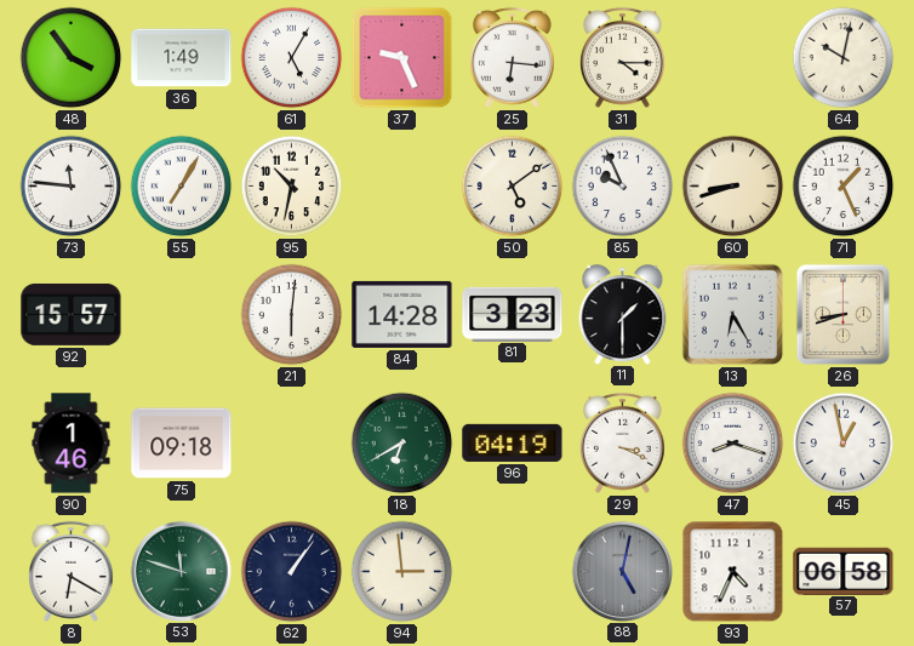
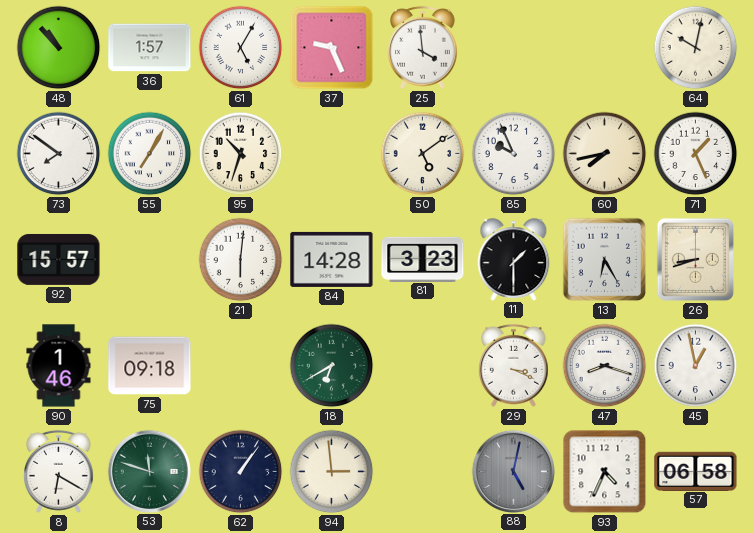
48: 3:54 -> 10:53 (59, 48)
36: 1:49 -> 1:57 (150, 48)
25: 6:16 -> 3:59 (423, 47)
31: 4:15 -> none (623, 57)
73: 11:46 -> 7:51 (59, 154)
95: 10:32 -> 10:33 (241, 154)
60: 8:42 -> 7:43 (605, 154)
96: 04:19 -> none (513, 442)
